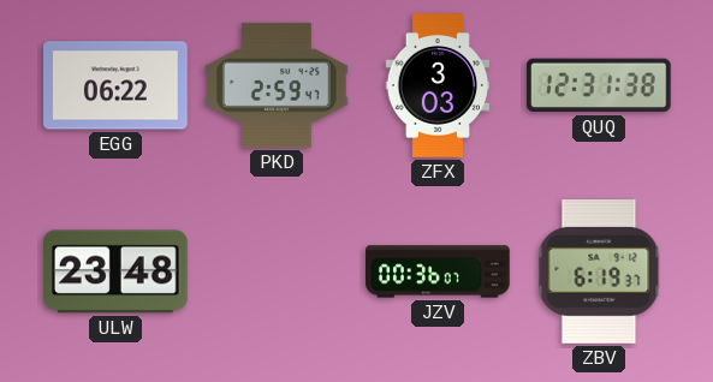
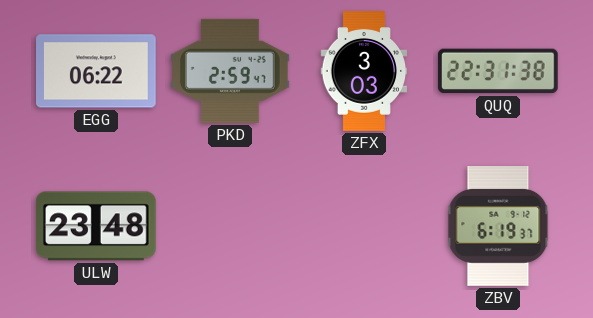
QUQ: 12:31 -> 22:31 (498, 71)
JZV: 00:36 -> none (438, 271)
